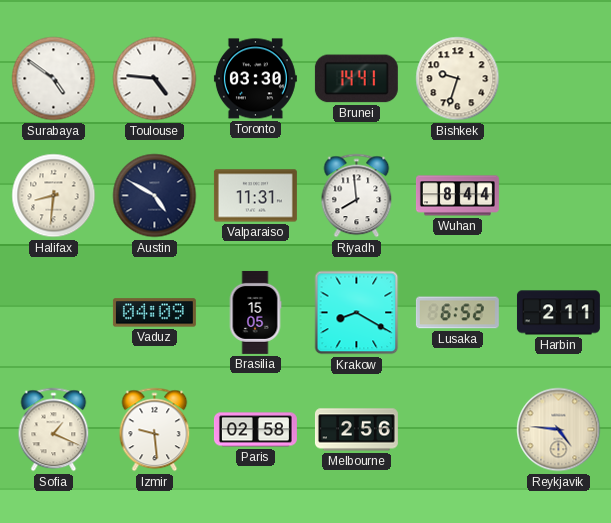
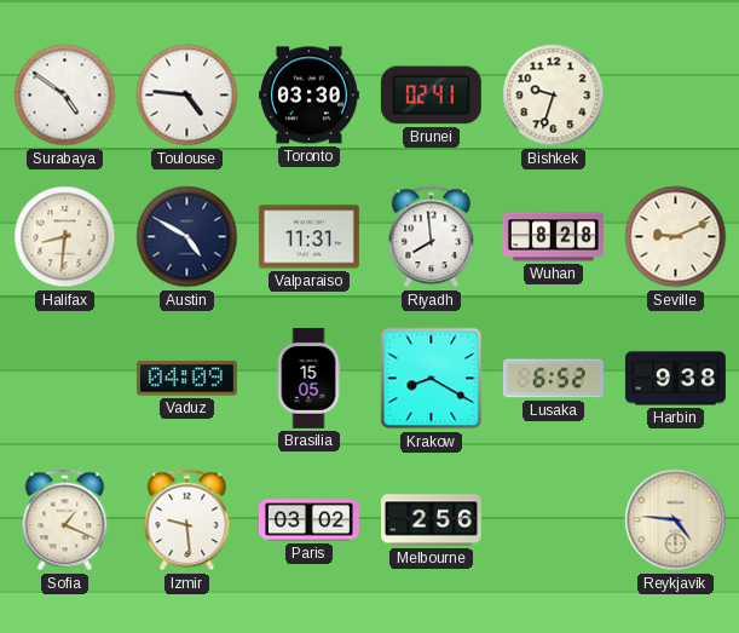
Brunei: 14:41 -> 02:41 (431, 96)
Wuhan: 8:44 -> 8:28 (553, 237)
Seville: none -> 9:11 (676, 237)
Harbin: 2:11 -> 9:38 (675, 379)
Paris: 02:58 -> 03:02 (308, 520)
